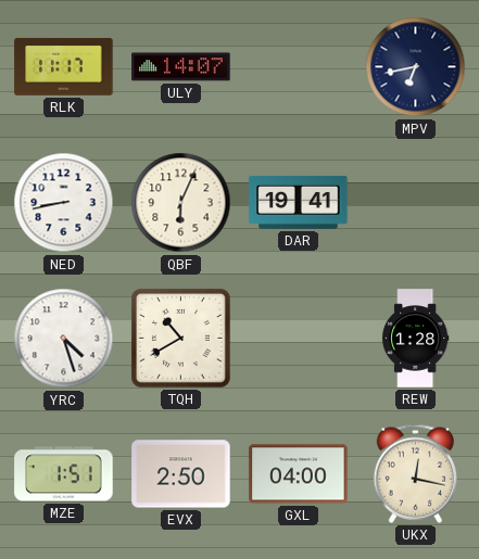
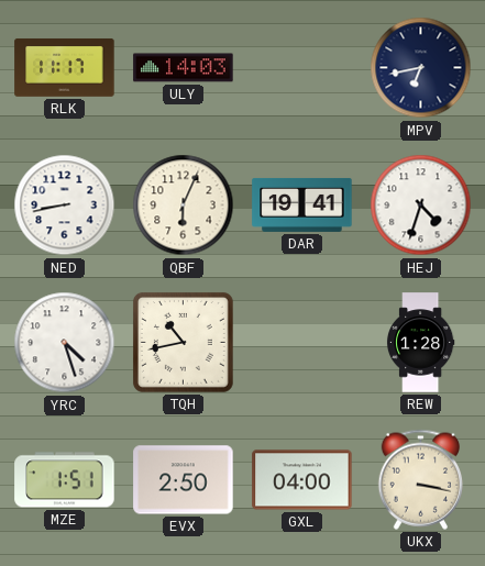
ULY: 14:07 -> 14:03 (184, 68)
HEJ: none -> 4:33 (421, 206)
TQH: 10:40 -> 10:43 (183, 342)
UKX: 12:17 -> 3:17 (420, 479)
